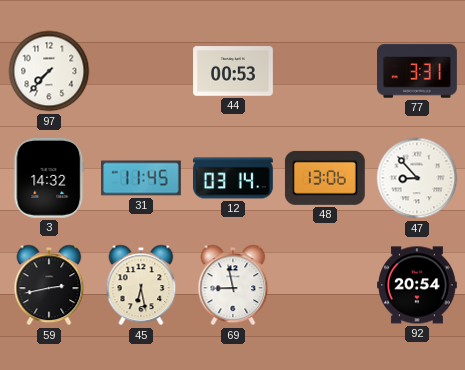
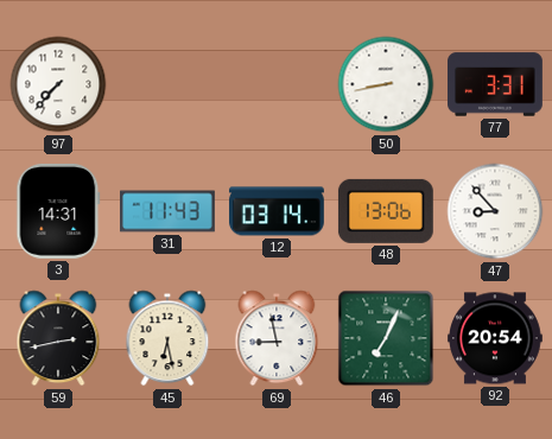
44: 00:53 -> none (234, 71)
50: none -> 8:43 (386, 84)
3: 14:32 -> 14:31 (58, 211)
31: 11:45 -> 11:43 (169, 211)
46: none -> 7:04 (386, 338)
